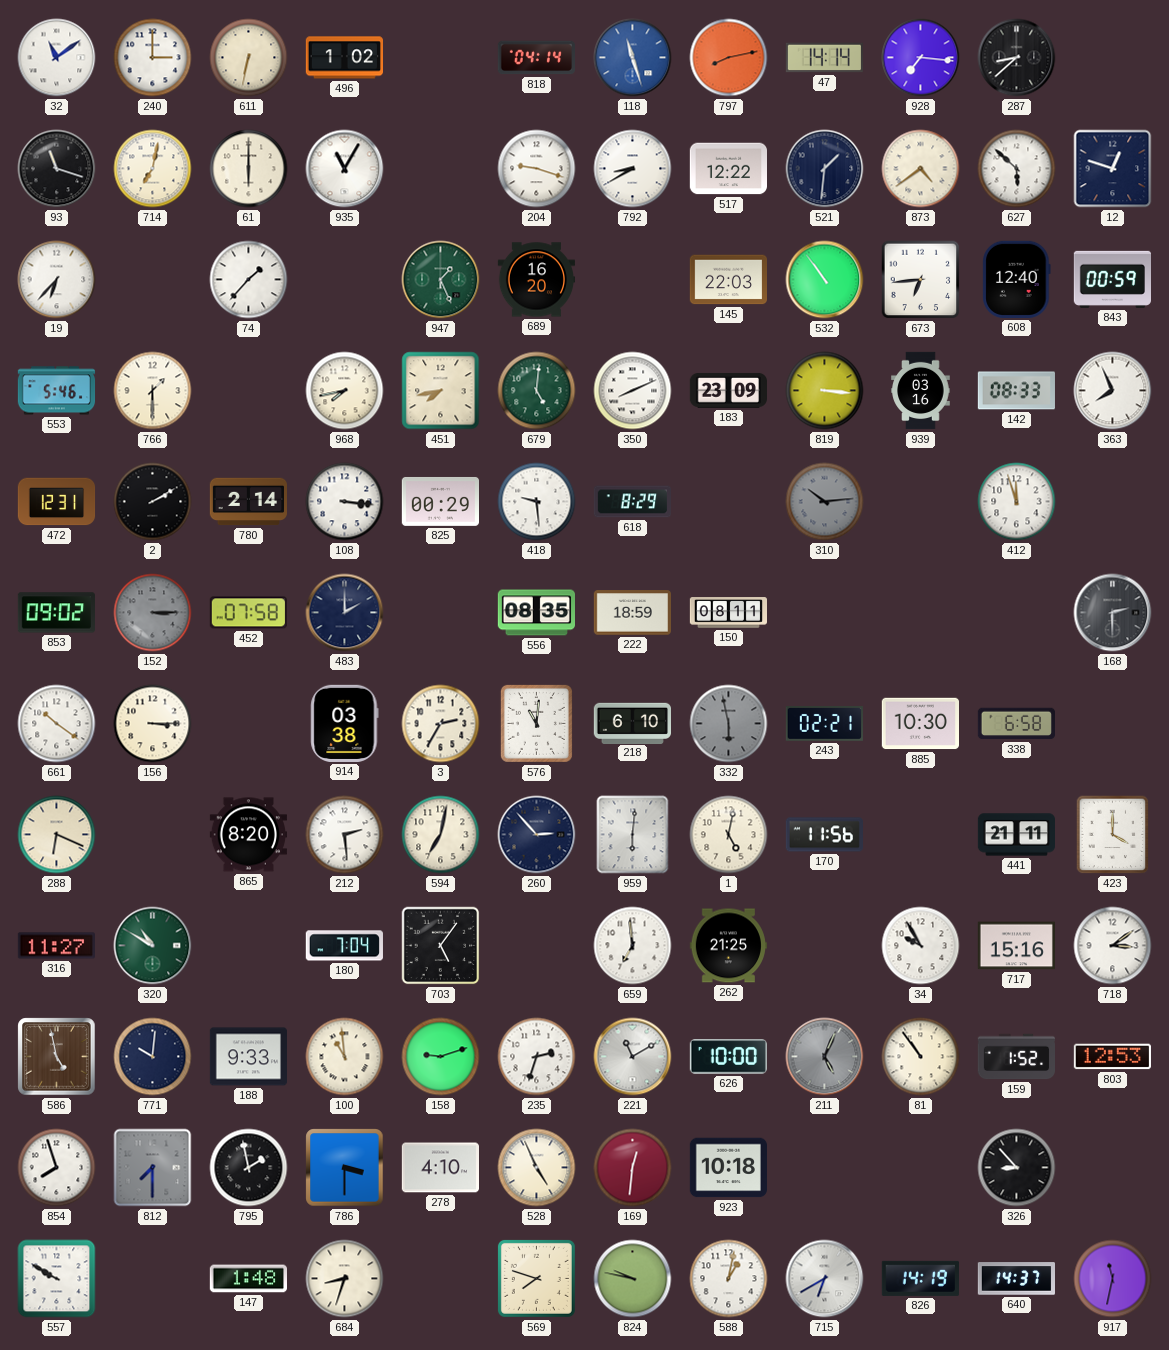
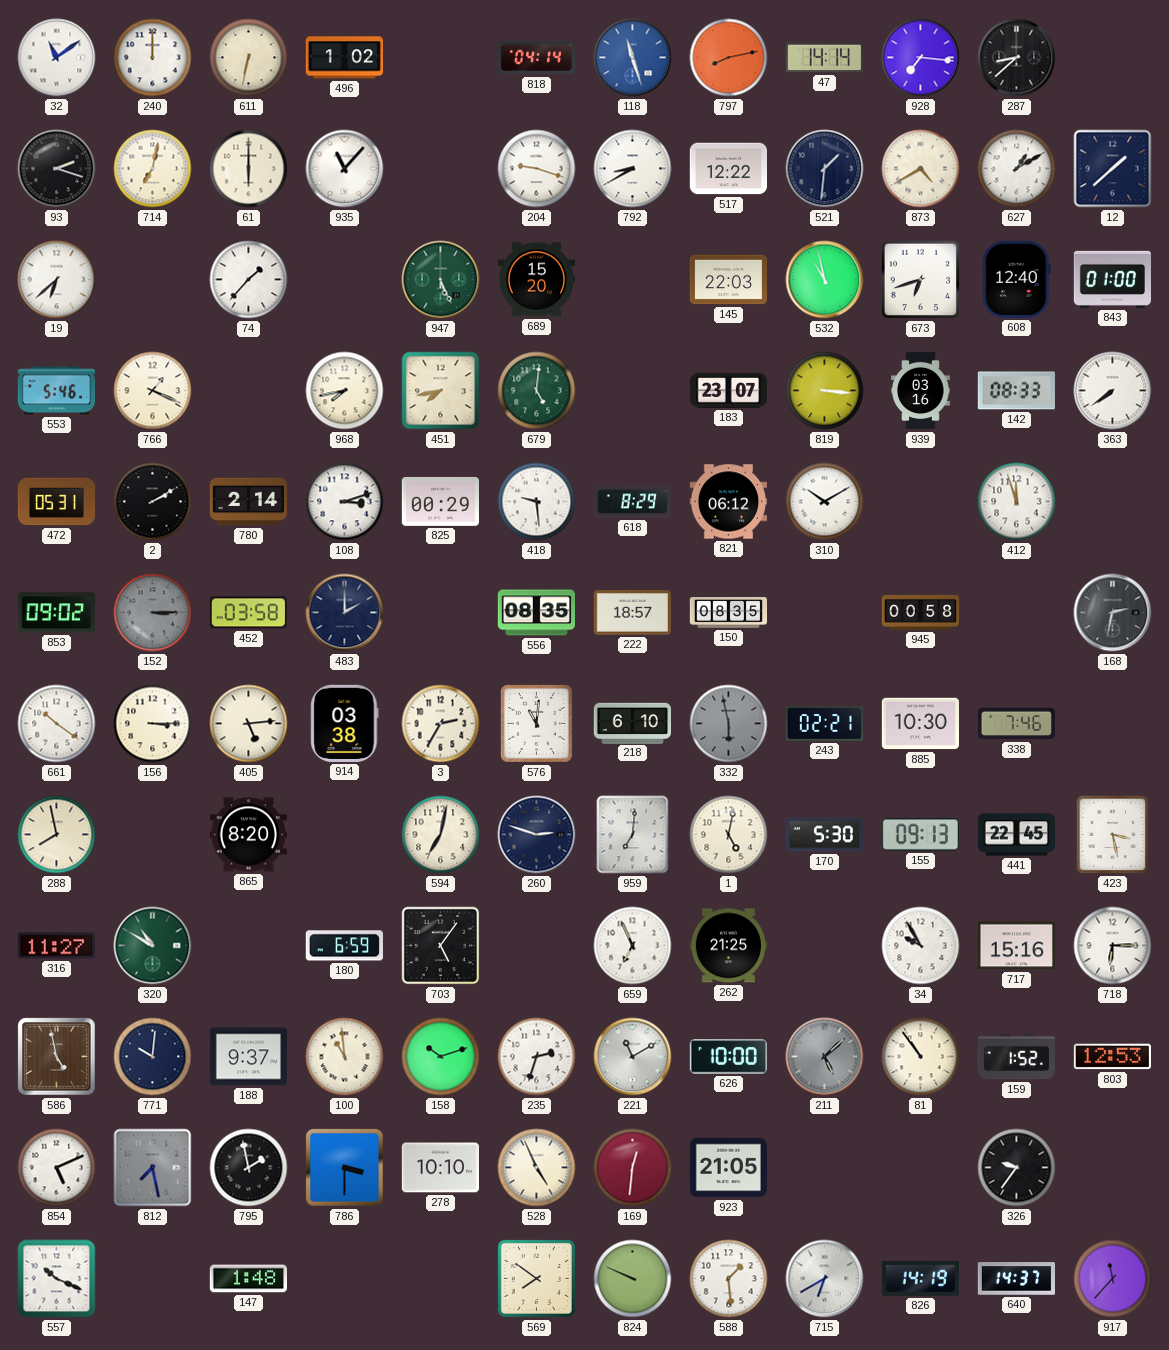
240: 3:00 -> 12:00 (153, 58)
93: 11:18 -> 2:18 (57, 169)
935: 11:05 -> 11:07 (345, 169)
873: 4:39 -> 4:40 (921, 169)
627: 5:52 -> 1:10 (1017, 169)
12: 12:48 -> 1:38 (1113, 169)
19: 6:37 -> 6:38 (57, 280)
947: 1:26 -> 5:26 (441, 280)
689: 16:20 -> 15:20 (536, 280)
532: 10:54 -> 10:58 (825, 280)
673: 6:44 -> 6:42 (921, 280)
843: 00:59 -> 01:00 (1112, 279)
766: 1:30 -> 1:19 (153, 391)
350: 8:11 -> none (633, 391)
183: 23:09 -> 23:07 (728, 390)
363: 7:56 -> 7:39 (1113, 391)
472: 12:31 -> 05:31 (57, 502)
108: 3:16 -> 3:12 (345, 502)
821: none -> 06:12 (728, 502)
310: 10:14 -> 10:10 (825, 502)
310 dial: grey -> white (825, 502)
452: 07:58 -> 03:58 (248, 613)
222: 18:59 -> 18:57 (632, 613)
150: 08:11 -> 08:35 (729, 613)
945: none -> 00:58 (921, 612)
168: 2:30 -> 2:32 (1113, 613)
405: none -> 5:14 (249, 724)
338: 6:58 -> 7:46 (1016, 724)
288: 6:19 -> 7:58 (57, 835)
212: 2:29 -> none (345, 835)
260: 2:53 -> 2:48 (537, 835)
959: 6:01 -> 7:01 (633, 835)
170: 11:56 -> 5:30 (824, 835)
155: none -> 09:13 (920, 835)
441: 21:11 -> 22:45 (1016, 835)
423: 4:00 -> 3:28 (1113, 835)
180: 7:04 -> 6:59 (344, 946)
659: 6:59 -> 6:56 (633, 946)
718: 3:09 -> 6:15 (1113, 946)
188: 9:33 -> 9:37 (248, 1057)
158: 9:12 -> 10:12 (441, 1057)
211: 5:04 -> 5:08 (825, 1057)
854: 7:57 -> 5:11 (57, 1168)
812: 7:30 -> 7:28 (153, 1168)
278: 4:10 -> 10:10 (440, 1168)
923: 10:18 -> 21:05 (728, 1168)
326: 8:53 -> 9:36 (1017, 1168)
557: 9:50 -> 10:19 (57, 1279)
684: 8:33 -> none (345, 1279)
569: 7:48 -> 7:51 (536, 1278)
824: 9:47 -> 9:49 (633, 1279)
588: 1:02 -> 1:29 (729, 1279)
917: 11:32 -> 11:37 (1113, 1279)
